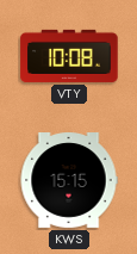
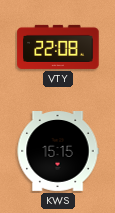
VTY: 10:08 -> 22:08 (58, 47)
